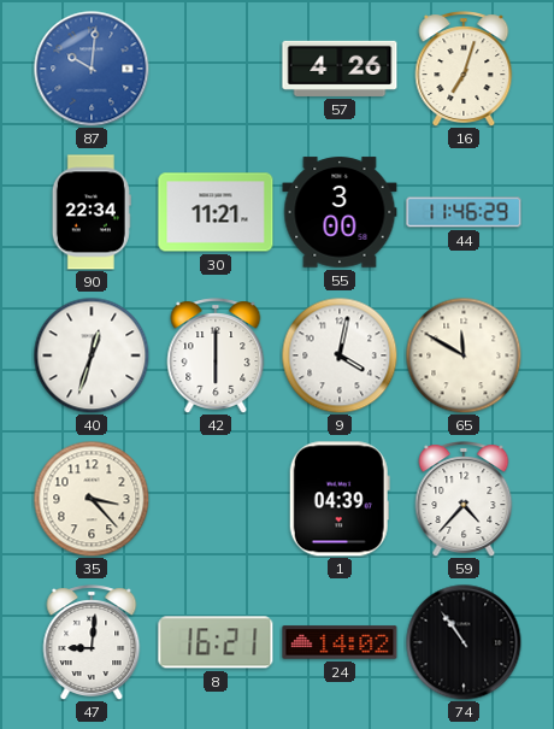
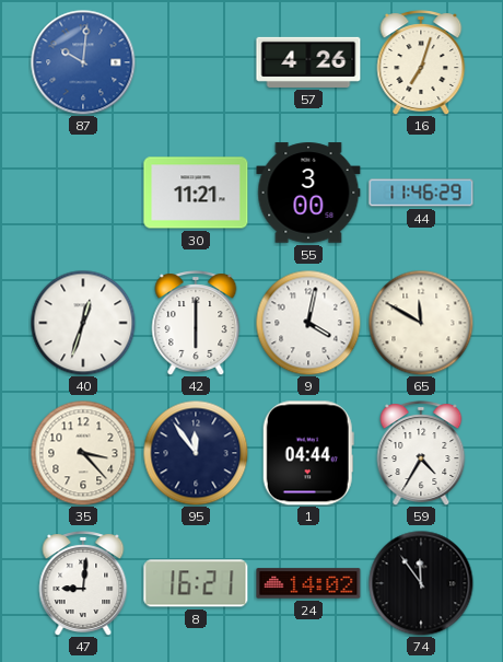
90: 22:34 -> none (92, 212)
95: none -> 11:54 (196, 453)
1: 04:39 -> 04:44 (308, 453)
59: 4:37 -> 4:35 (421, 453)
74: 10:54 -> 11:54 (421, 583)
